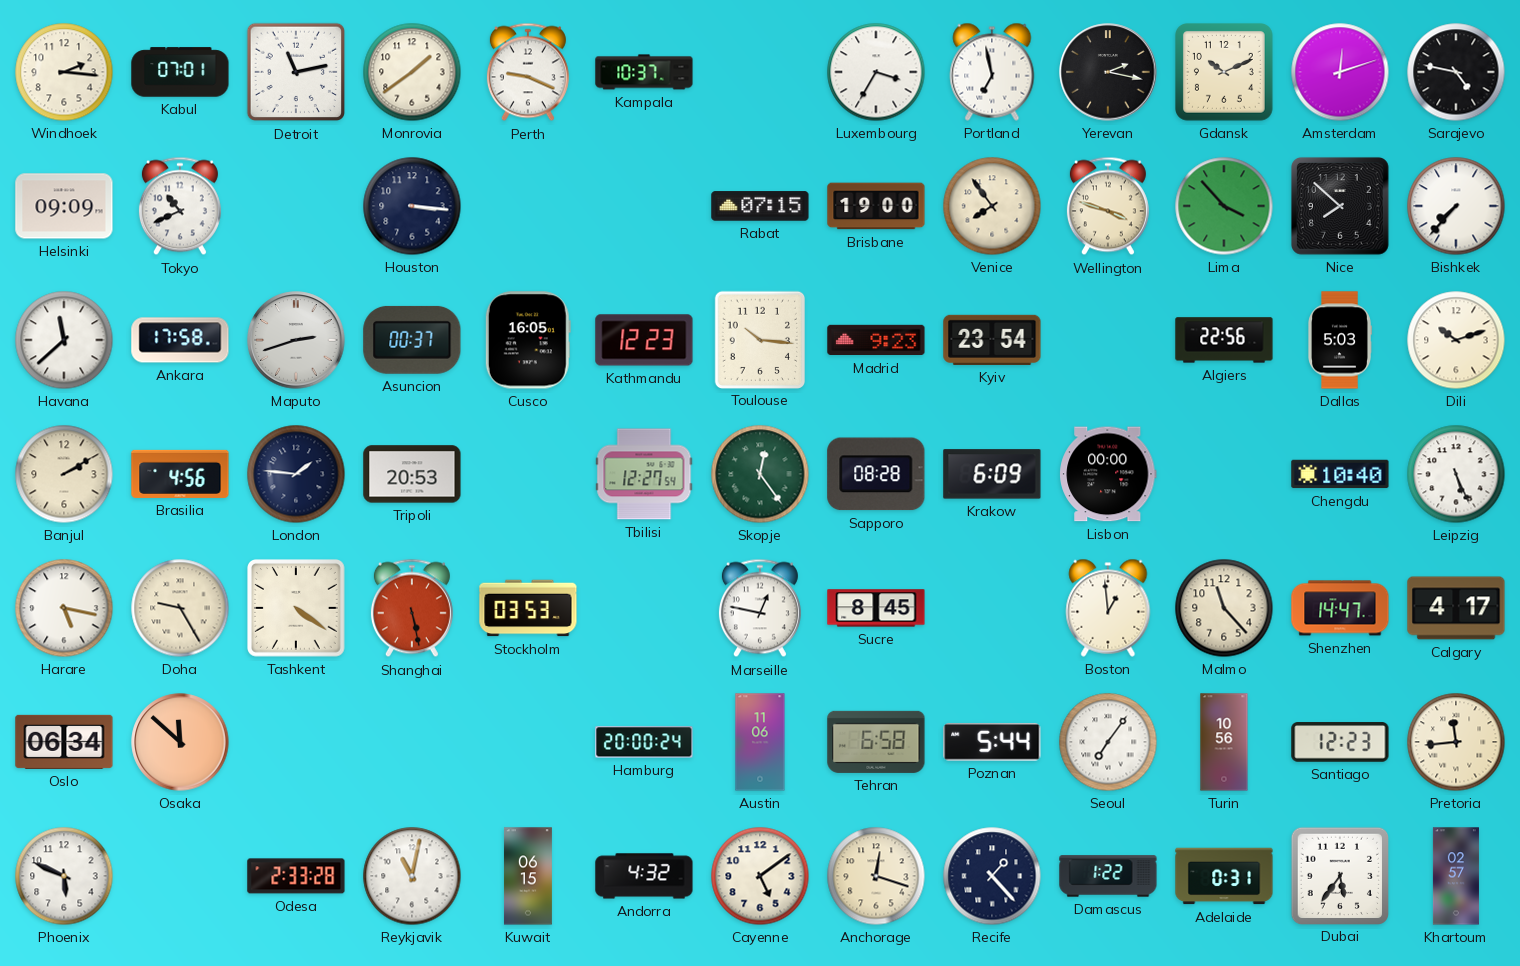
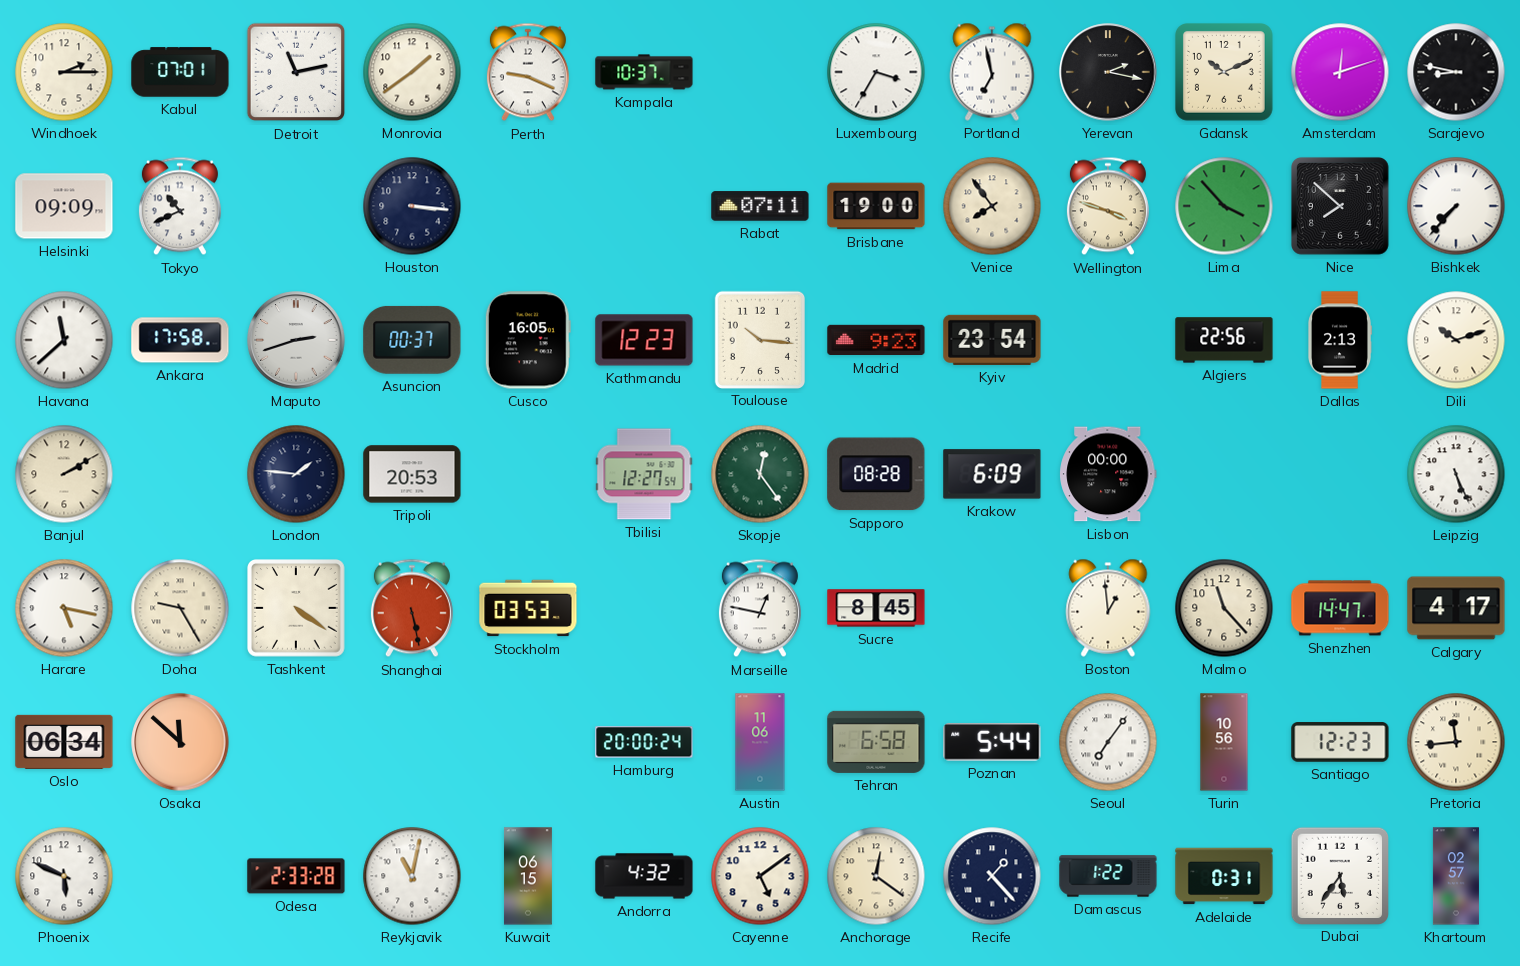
Windhoek: 2:16 -> 2:15 (64, 72)
Sarajevo: 4:47 -> 8:47 (1456, 72)
Rabat: 07:15 -> 07:11 (760, 206)
Dallas: 5:03 -> 2:13 (1340, 340)
Brasilia: 4:56 -> none (180, 474)
Chengdu: 10:40 -> none (1340, 474)
Anchorage: 12:18 -> 12:21 (876, 876)
